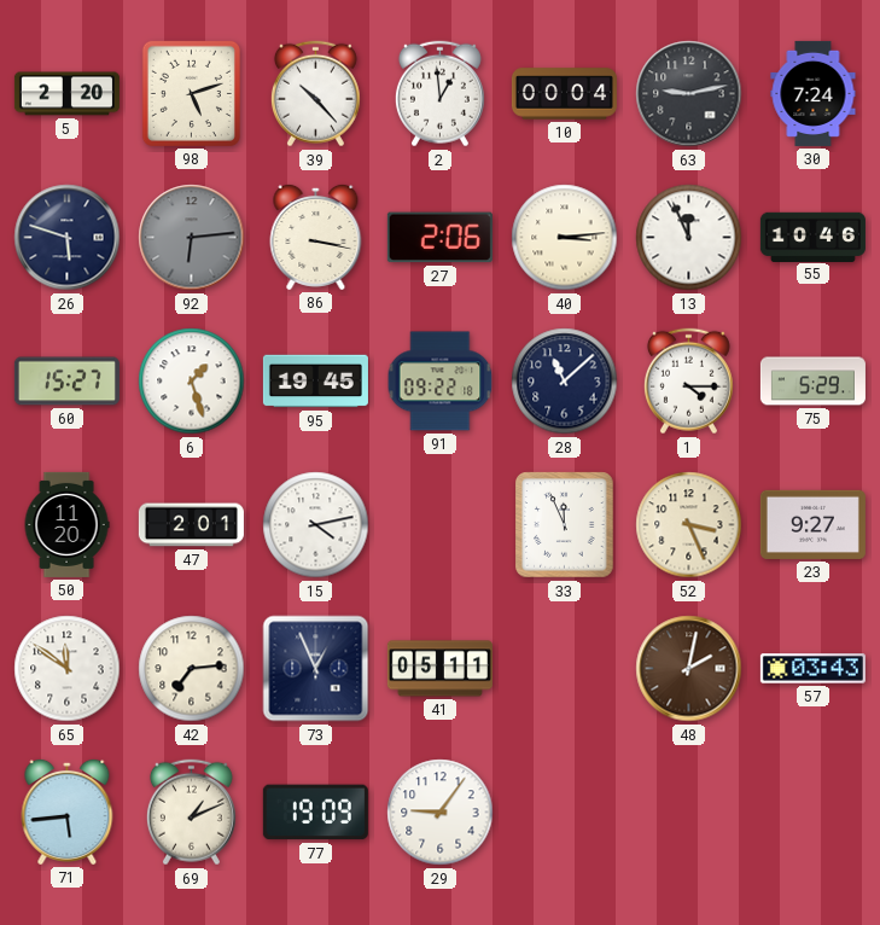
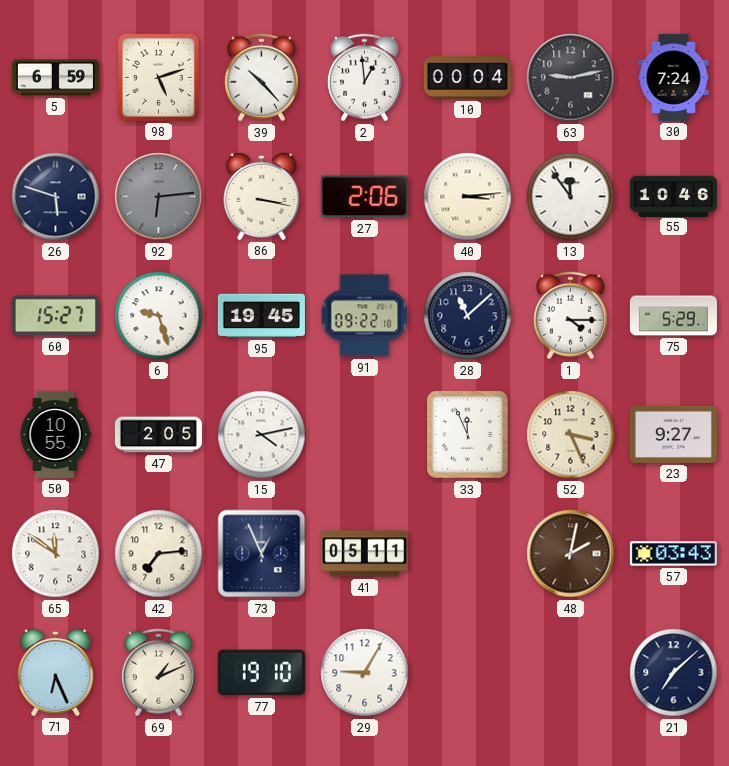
5: 2:20 -> 6:59 (55, 78)
13: 11:56 -> 11:54 (571, 197)
6: 1:27 -> 9:27 (159, 316)
50: 11:20 -> 10:55 (55, 434)
47: 2:01 -> 2:05 (158, 435)
71: 5:44 -> 6:26 (56, 672)
77: 19:09 -> 19:10 (261, 673)
29: 9:06 -> 9:05 (365, 673)
21: none -> 7:08 (674, 673)
